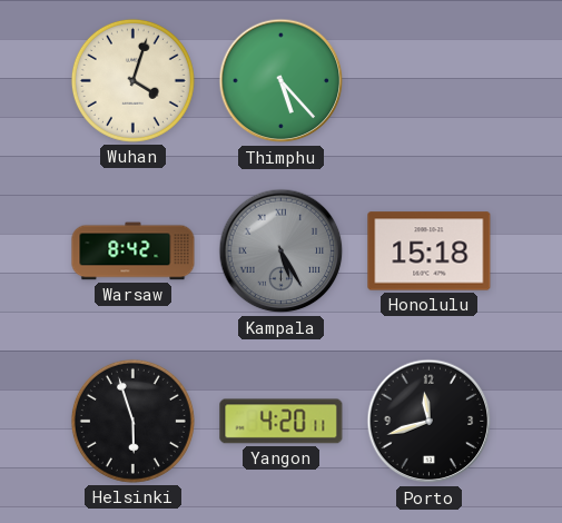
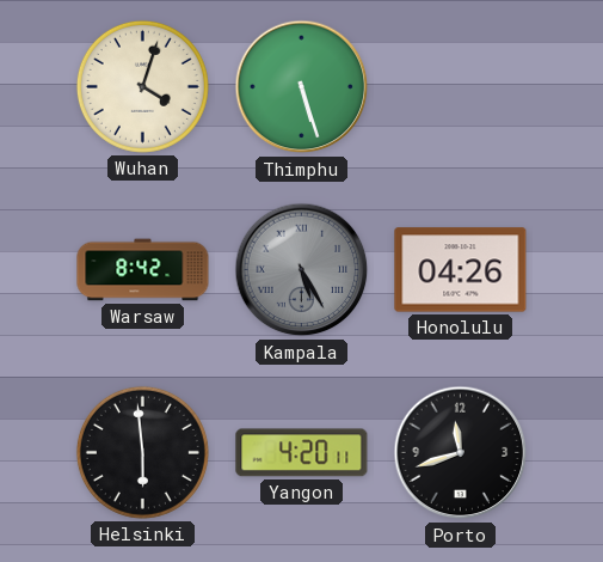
Thimphu: 5:23 -> 5:27 (302, 87)
Honolulu: 15:18 -> 04:26 (461, 270)
Helsinki: 5:57 -> 5:59 (142, 452)
